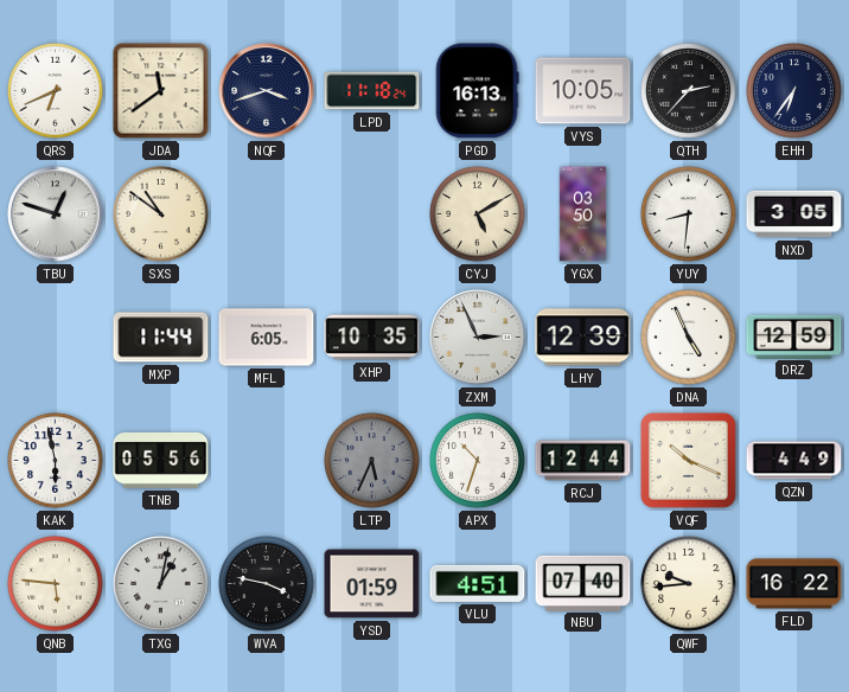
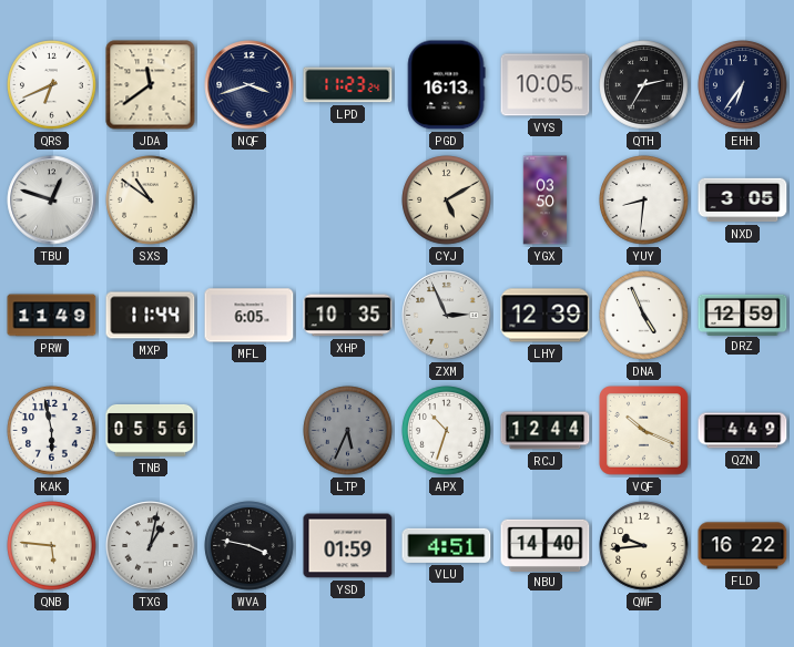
LPD: 11:18 -> 11:23 (348, 85)
QTH: 2:37 -> 2:35 (644, 85)
PRW: none -> 11:49 (52, 316)
NBU: 07:40 -> 14:40 (546, 545)
